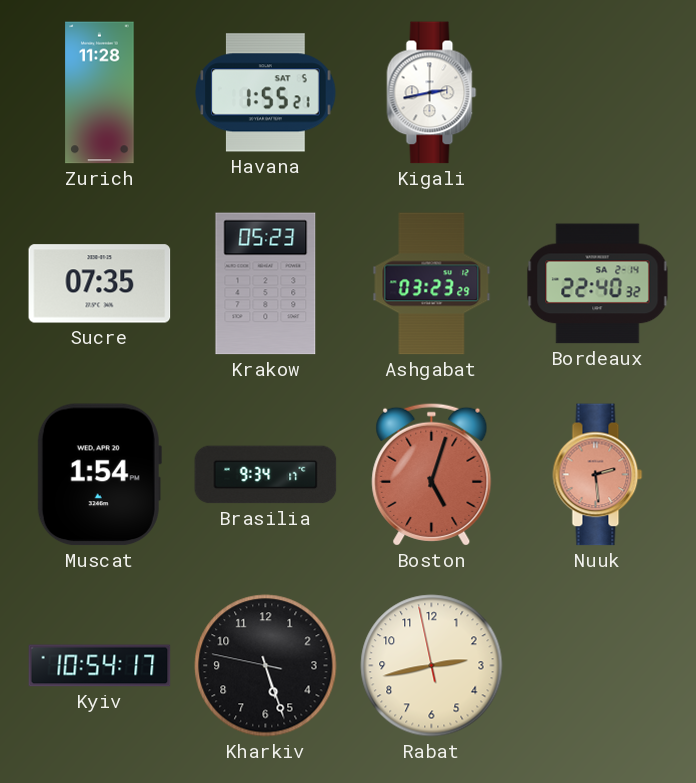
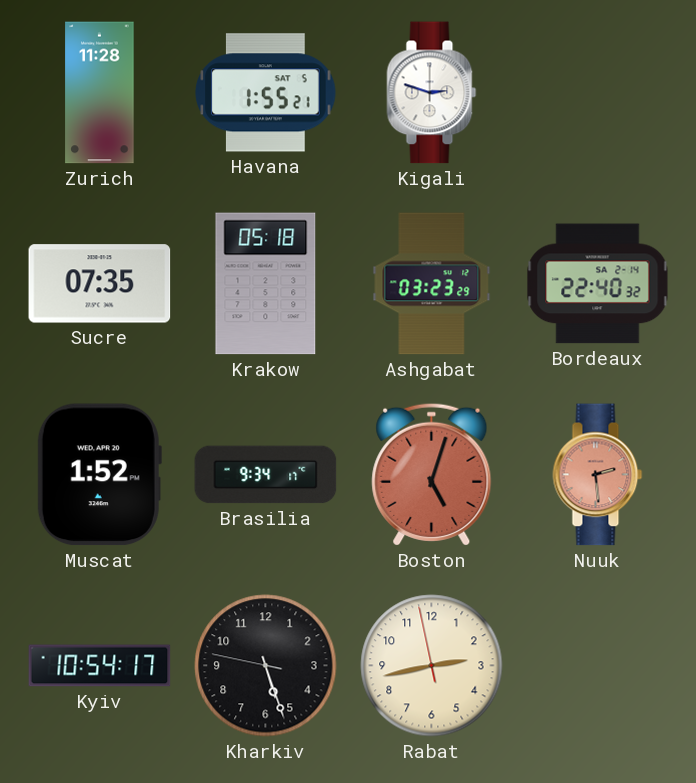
Kigali: 2:43 -> 2:48 (432, 93)
Krakow: 05:23 -> 05:18 (266, 284)
Muscat: 1:54 -> 1:52 (99, 475)
